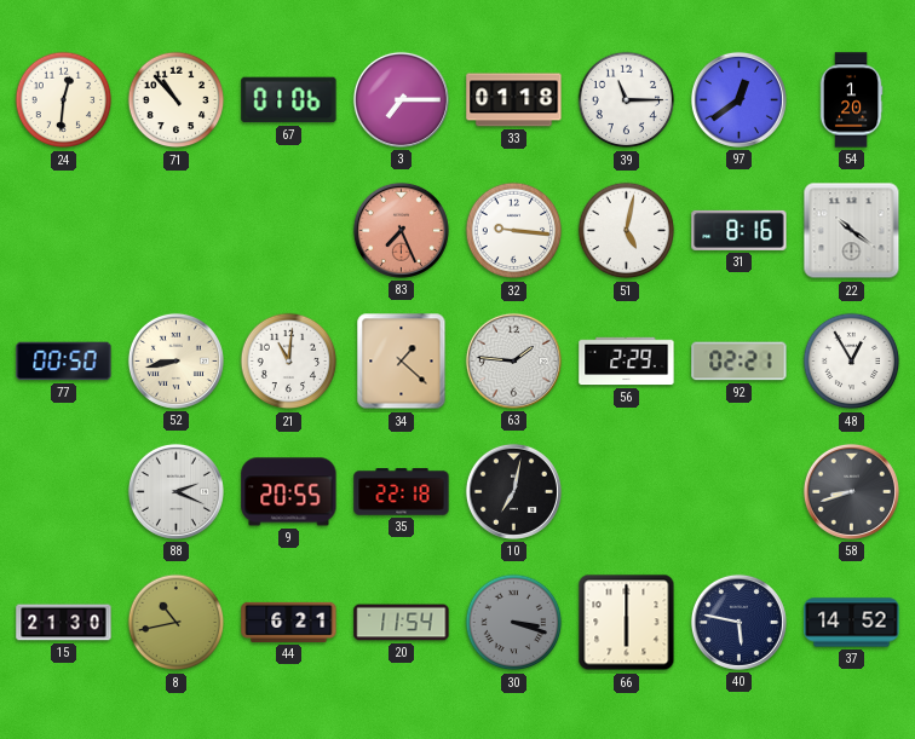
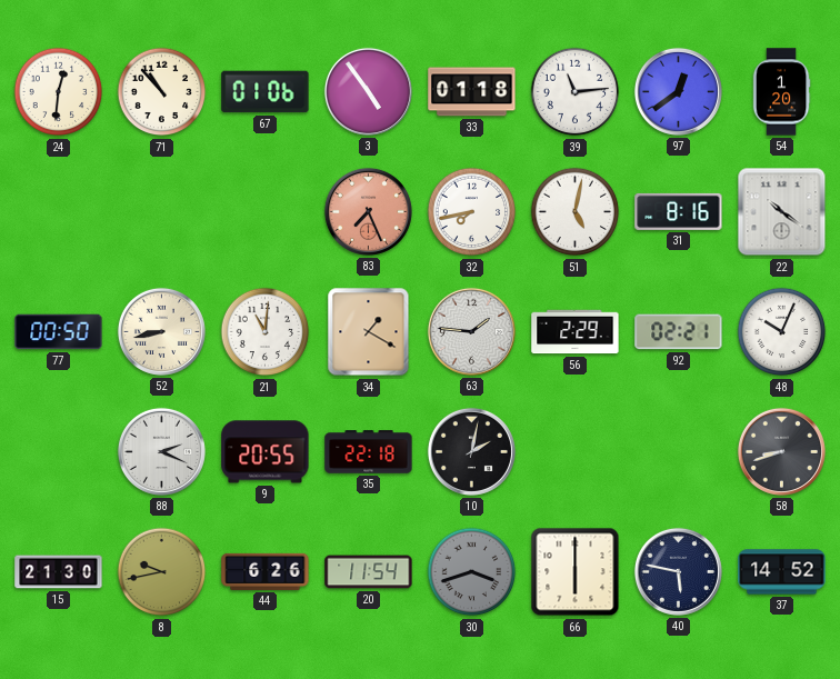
3: 7:15 -> 4:54 (368, 91)
39: 11:15 -> 11:14 (576, 92)
32: 9:16 -> 7:43 (472, 212)
34: 1:22 -> 1:20 (369, 332)
48: 12:55 -> 10:04 (782, 332)
10: 7:02 -> 2:02 (471, 451)
8: 10:43 -> 9:43 (162, 572)
44: 6:21 -> 6:26 (266, 571)
30: 3:18 -> 3:42 (472, 572)
